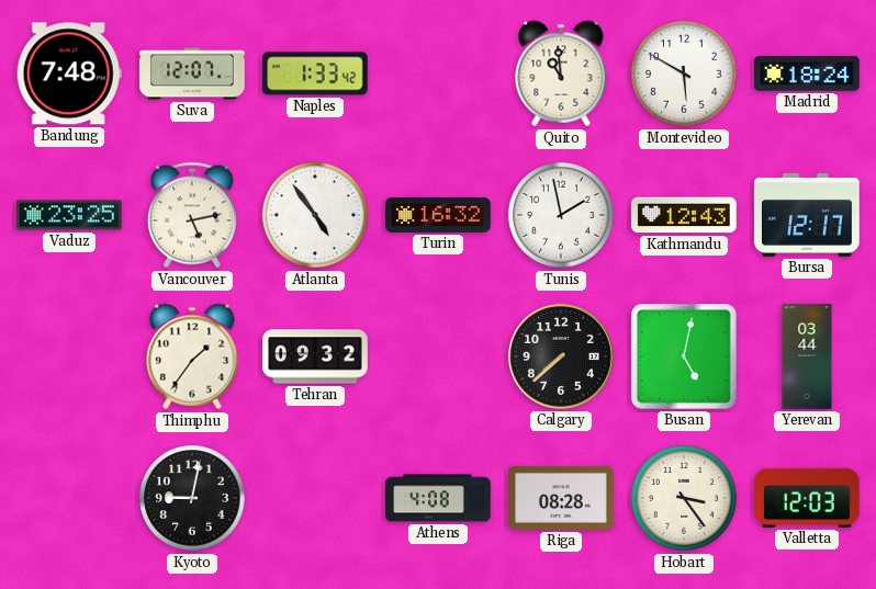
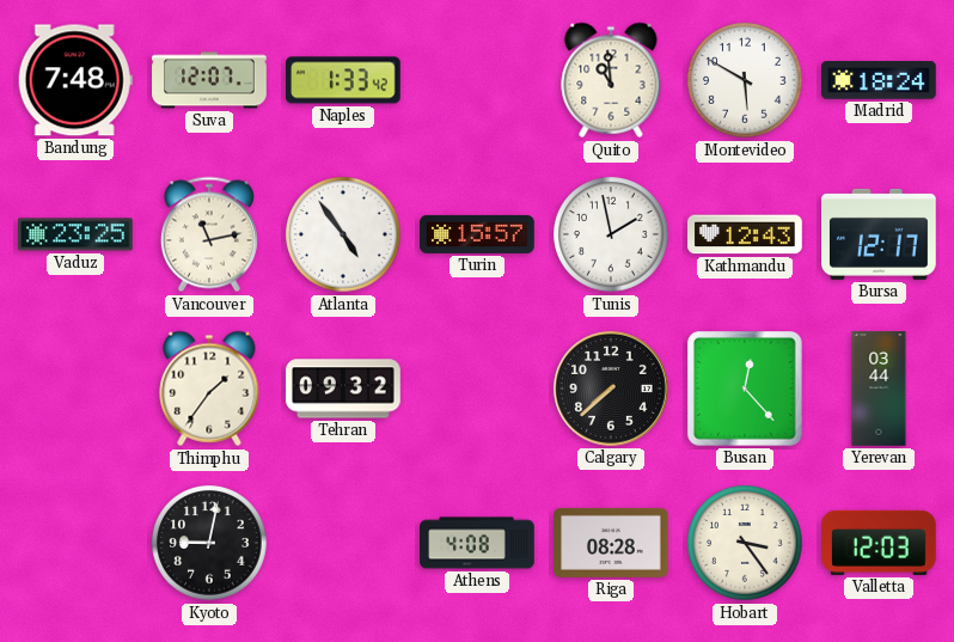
Vancouver: 5:13 -> 11:13 (209, 234)
Turin: 16:32 -> 15:57 (477, 234)
Busan: 5:02 -> 12:23 (746, 390)
